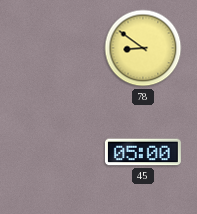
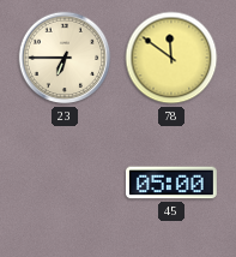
23: none -> 6:45 (65, 58)
78: 8:51 -> 11:51 (171, 58)
